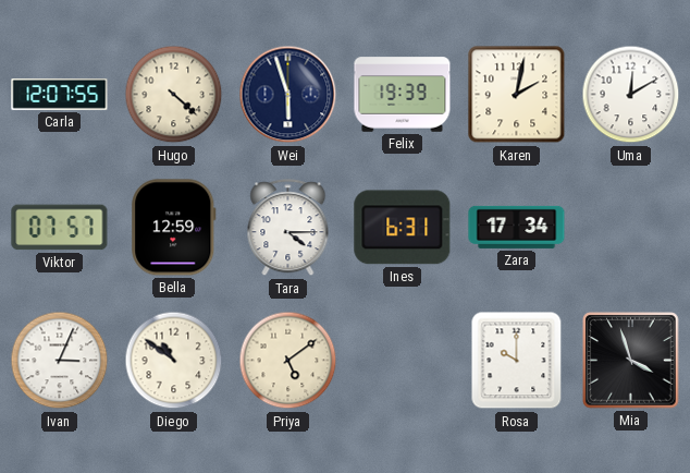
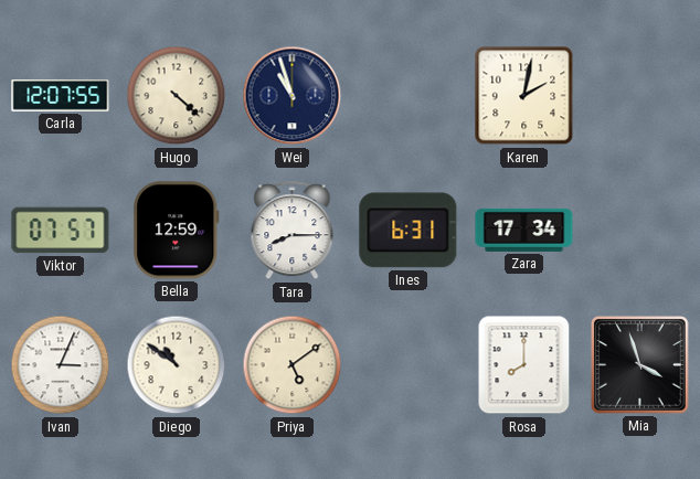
Wei: 5:57 -> 10:57 (293, 96)
Felix: 19:39 -> none (403, 95)
Uma: 12:10 -> none (631, 95)
Tara: 4:15 -> 8:15 (293, 231)
Rosa: 10:00 -> 8:00 (524, 365)
